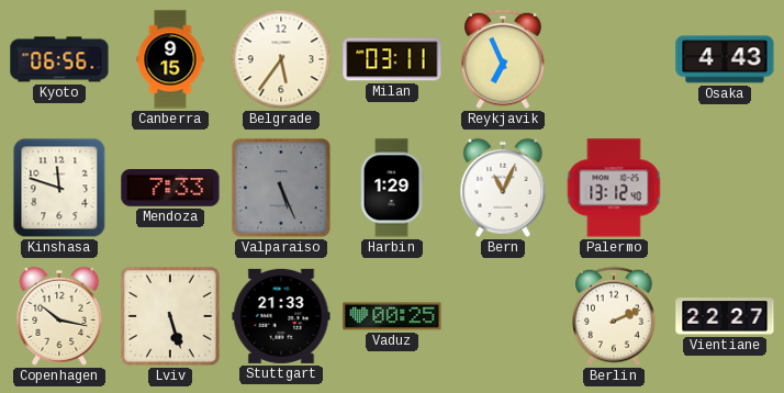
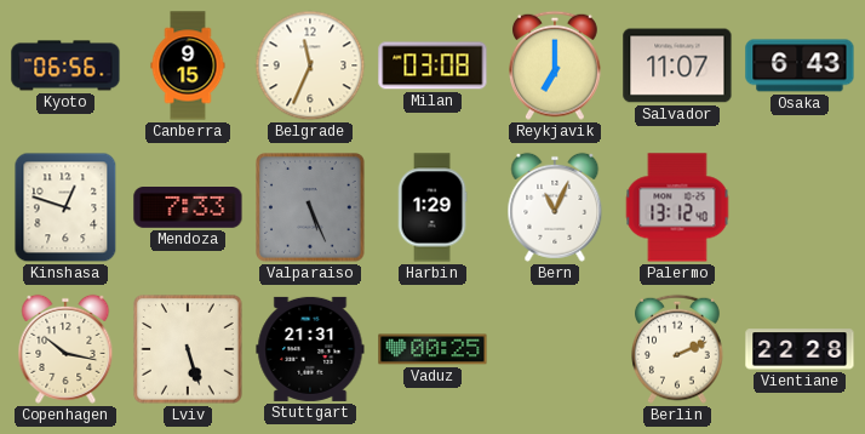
Belgrade: 5:36 -> 11:34 (310, 65)
Milan: 03:11 -> 03:08 (432, 65)
Reykjavik: 6:56 -> 7:00 (556, 65)
Salvador: none -> 11:07 (677, 65)
Osaka: 4:43 -> 6:43 (800, 65)
Kinshasa: 11:48 -> 12:48 (65, 207)
Stuttgart: 21:33 -> 21:31 (310, 349)
Vientiane: 22:27 -> 22:28 (800, 349)
